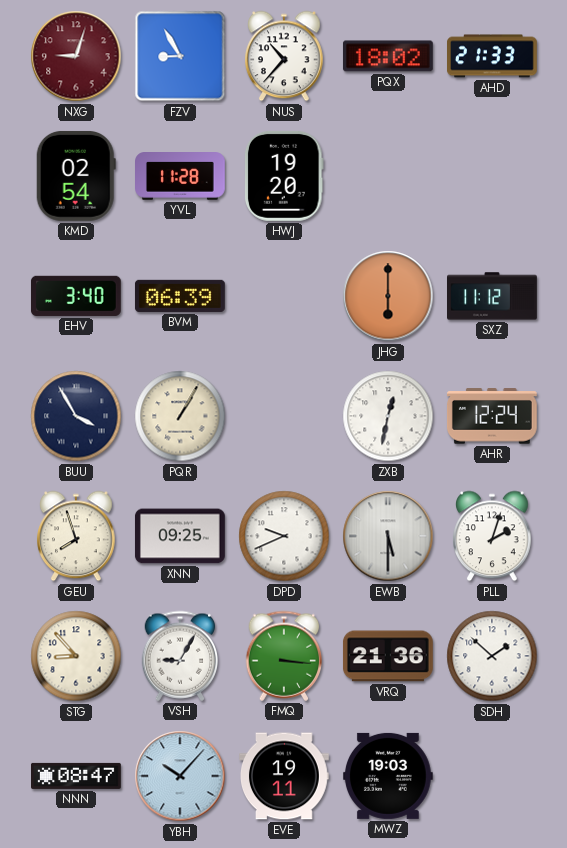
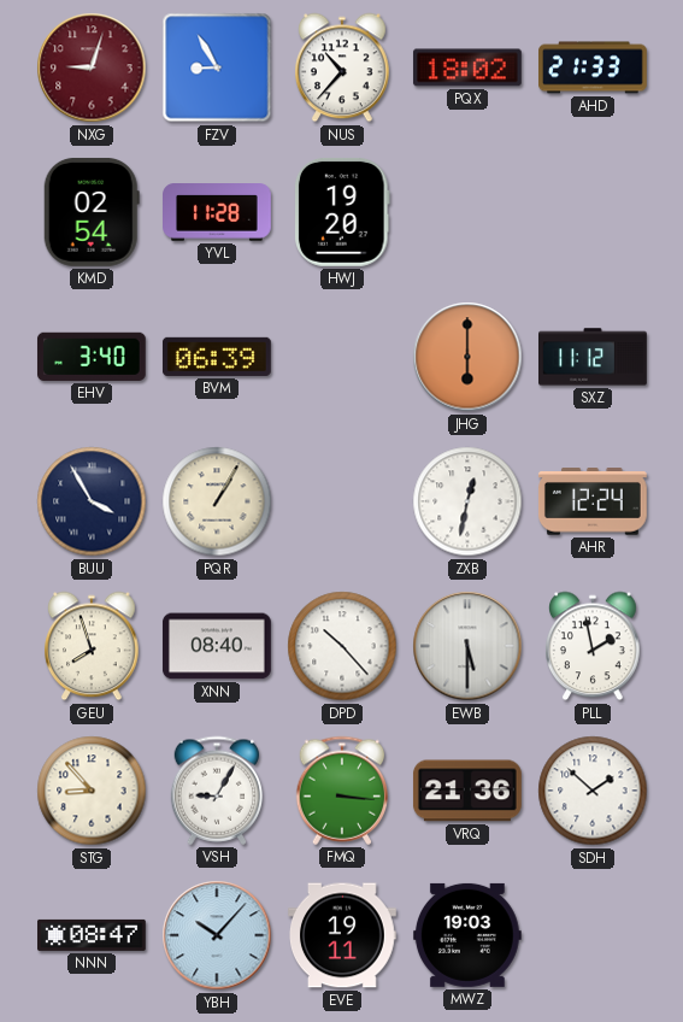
XNN: 09:25 -> 08:40 (217, 646)
DPD: 9:41 -> 10:23 (342, 646)
PLL: 2:03 -> 1:58 (594, 646)
